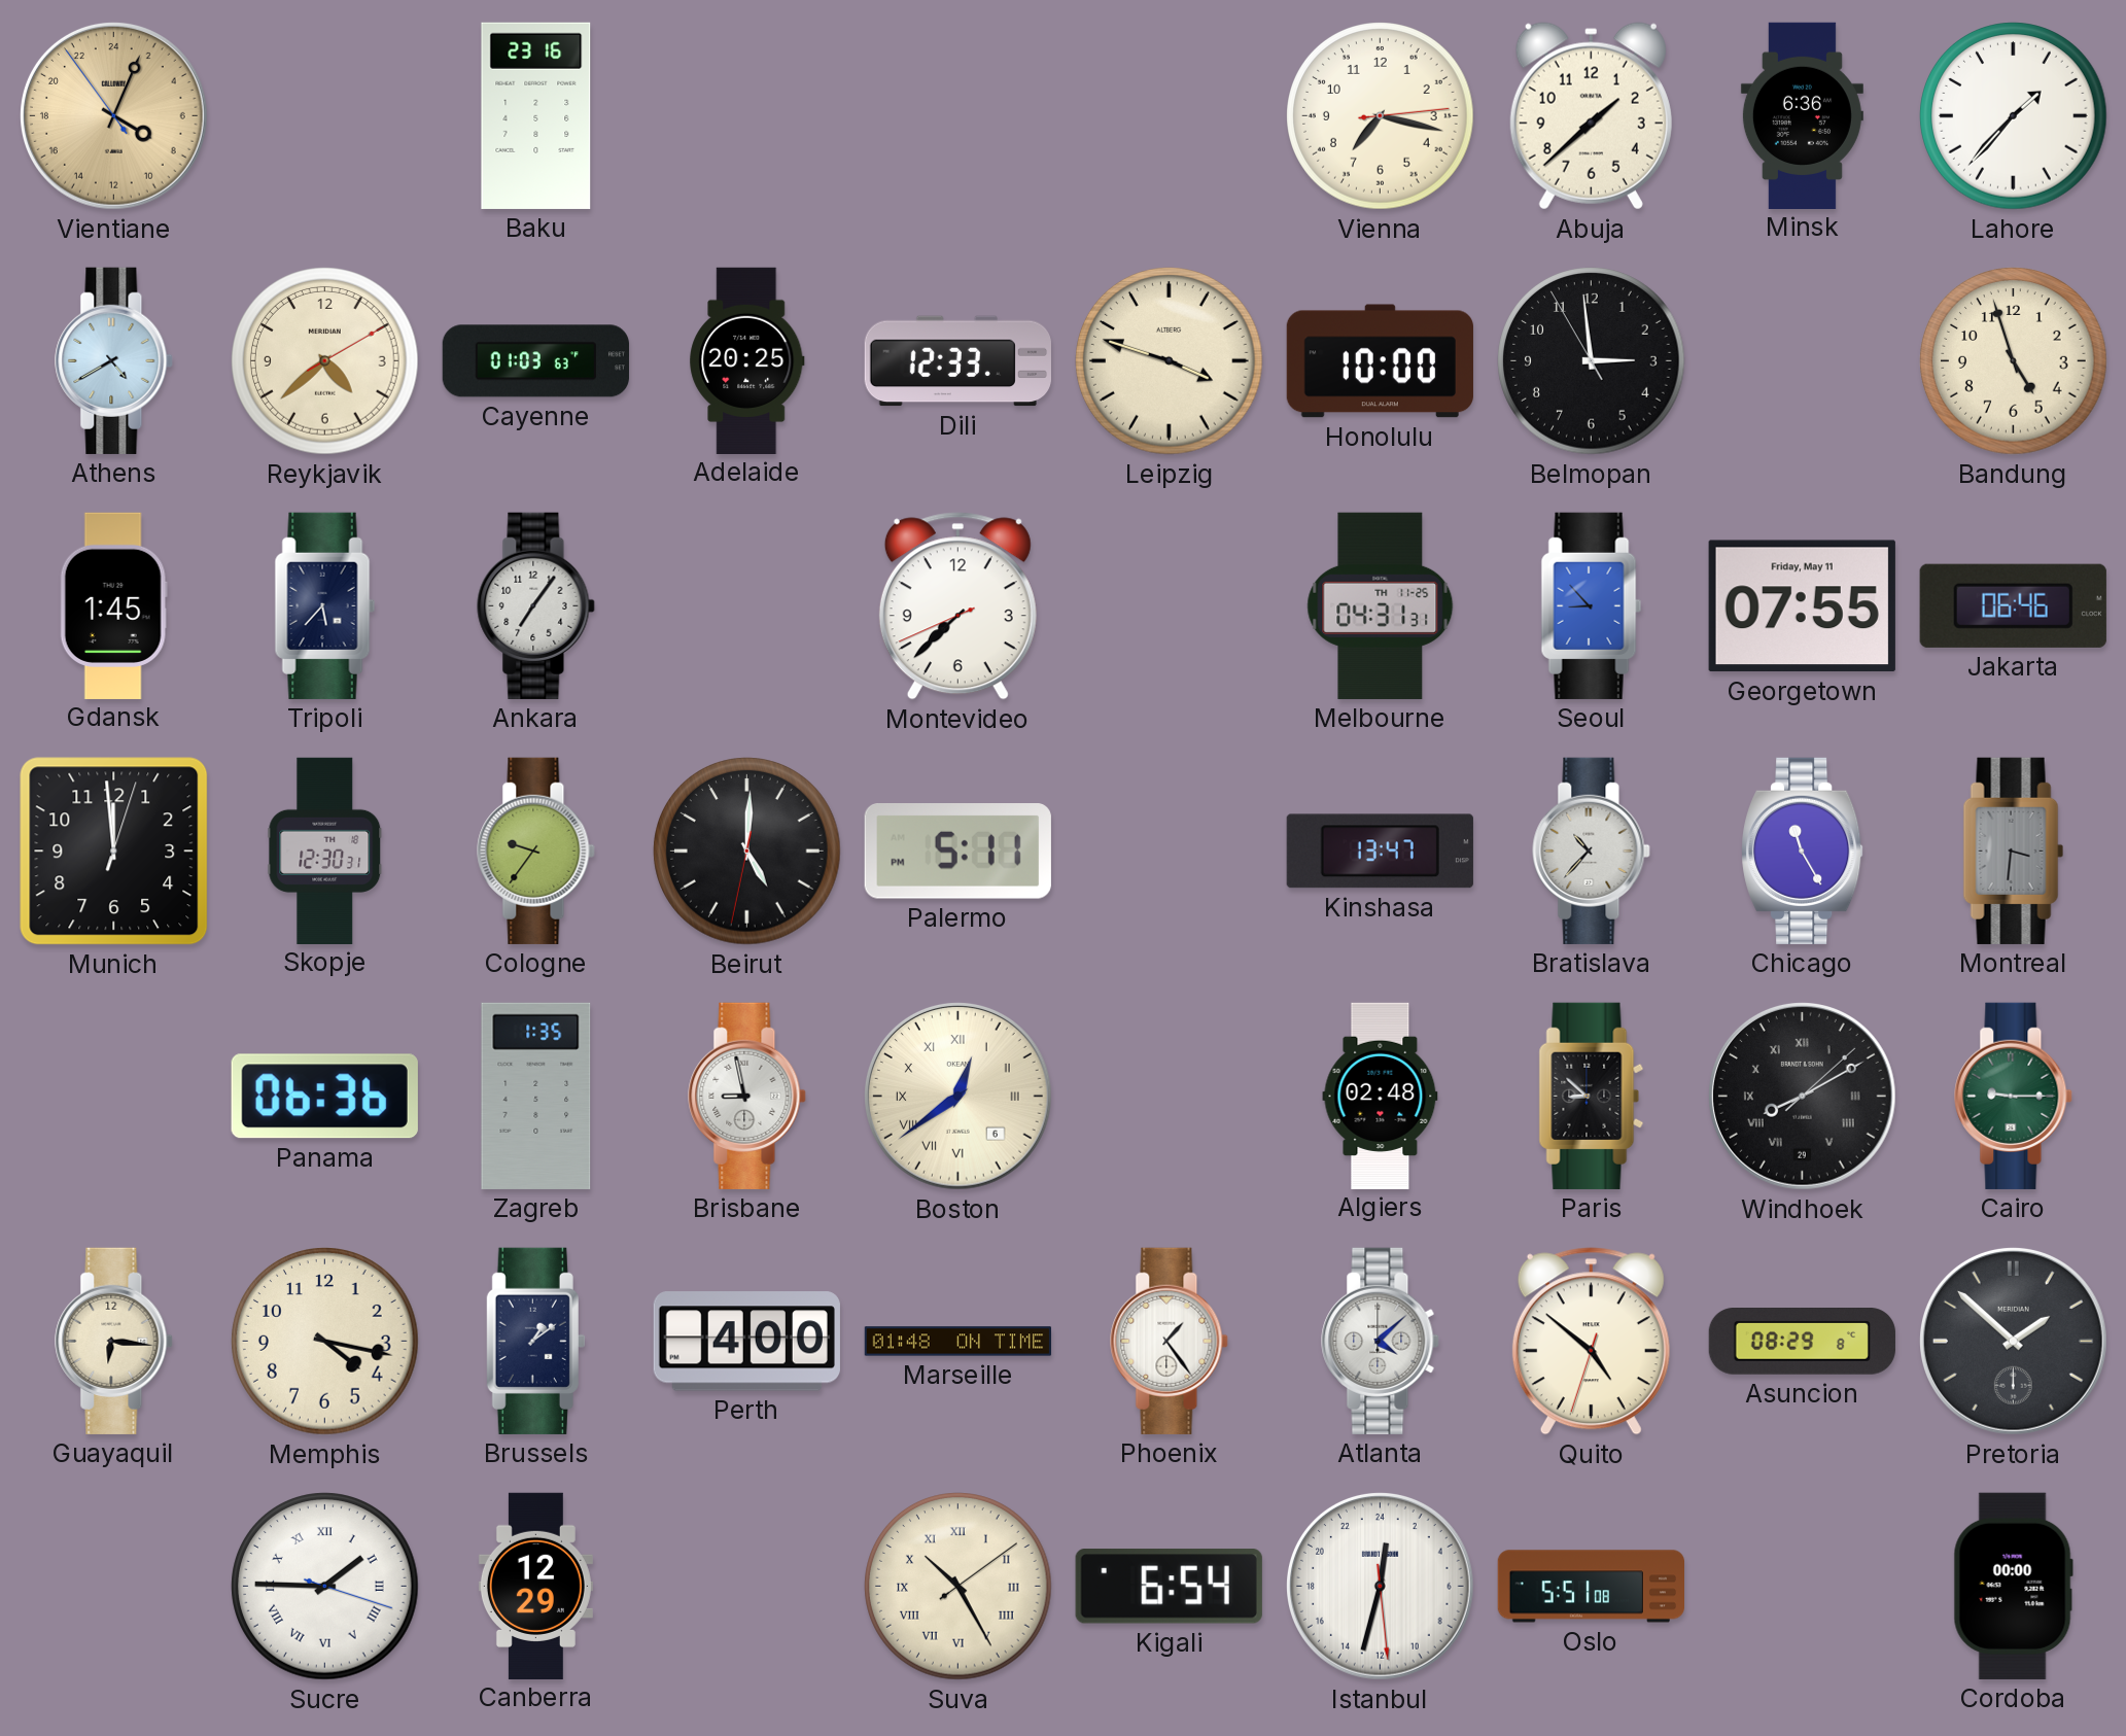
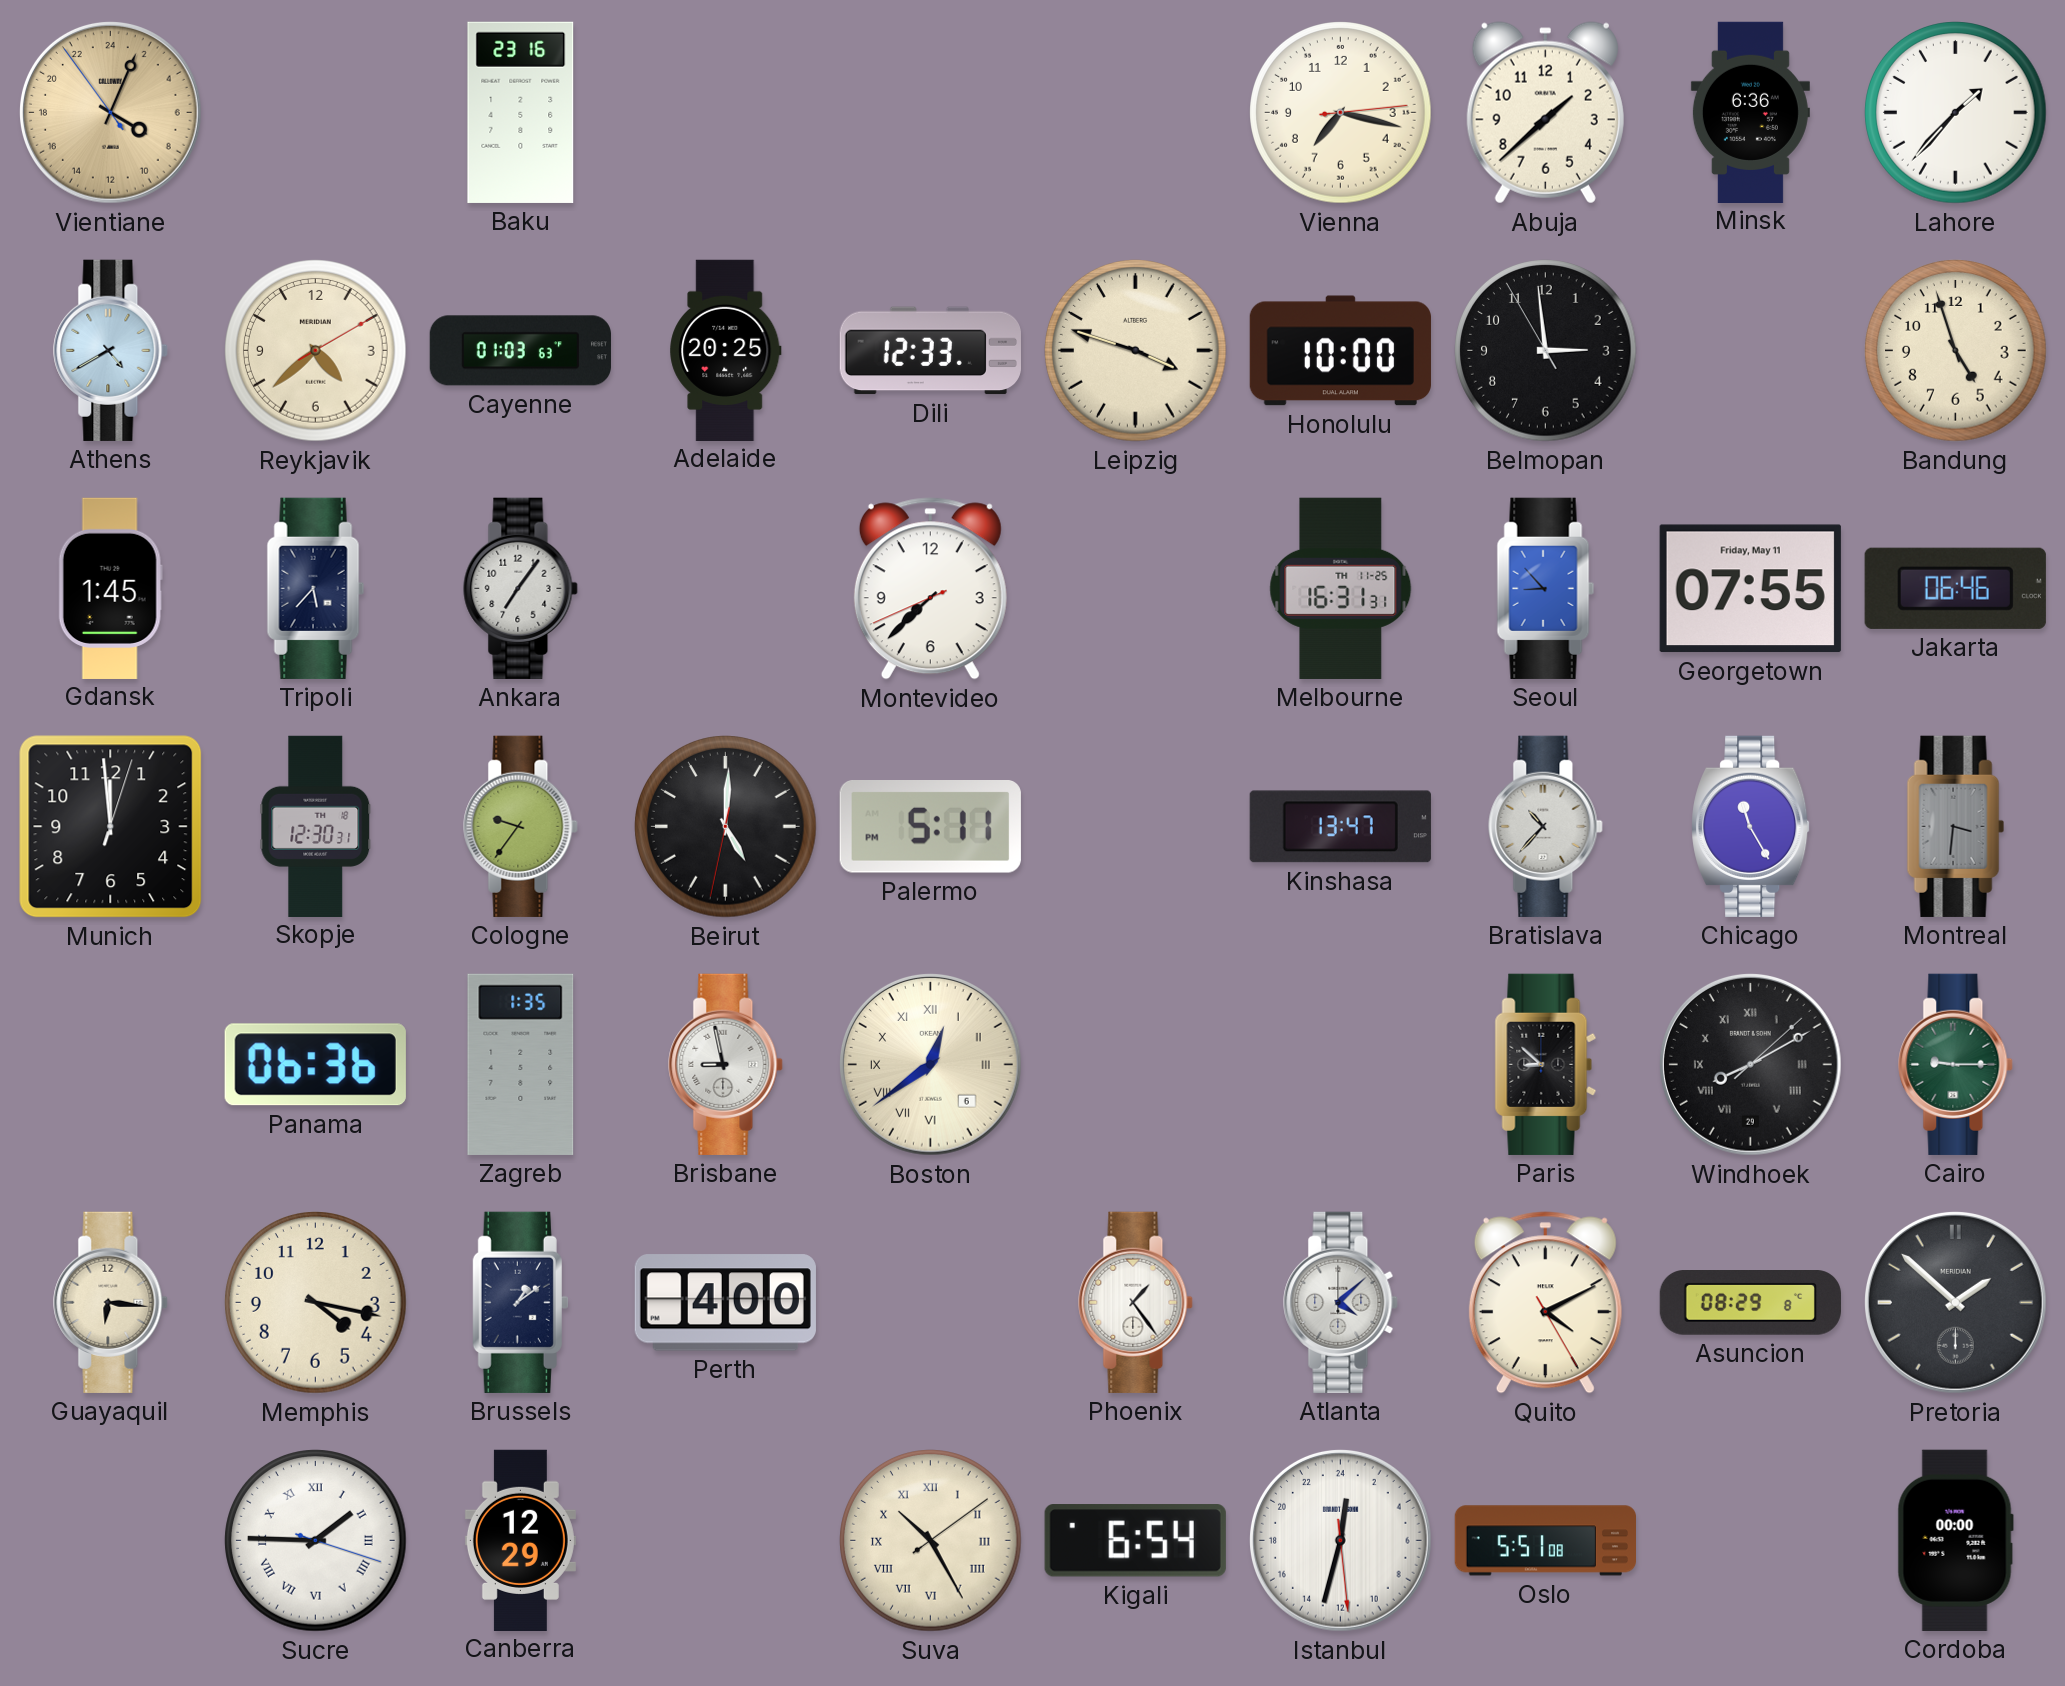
Melbourne: 04:31 -> 16:31 (1341, 588)
Algiers: 02:48 -> none (1381, 1096)
Marseille: 01:48 -> none (959, 1342)
Quito: 4:51 -> 4:10 (1545, 1303)
